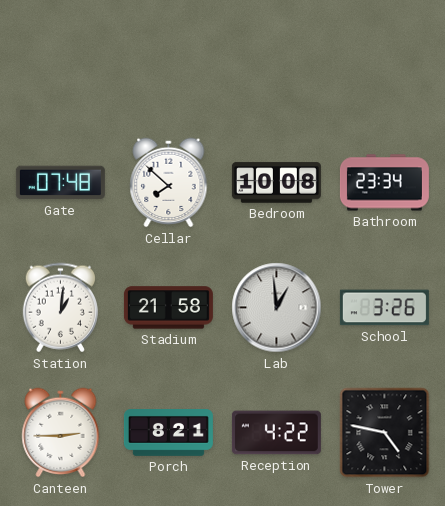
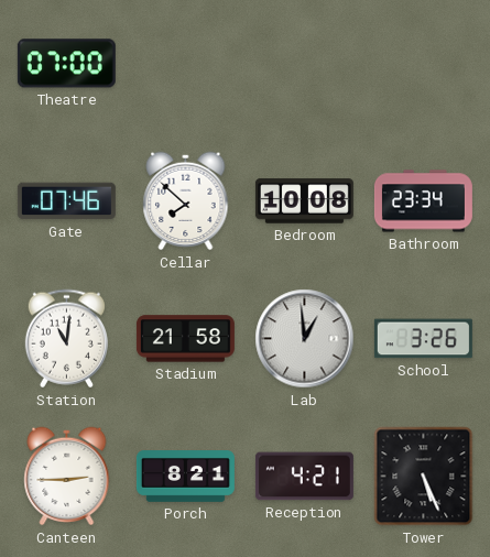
Theatre: none -> 07:00 (66, 64)
Gate: 07:48 -> 07:46 (66, 201)
Station: 1:01 -> 11:01 (66, 339)
Reception: 4:22 -> 4:21 (304, 477)
Tower: 4:47 -> 5:26 (424, 477)
